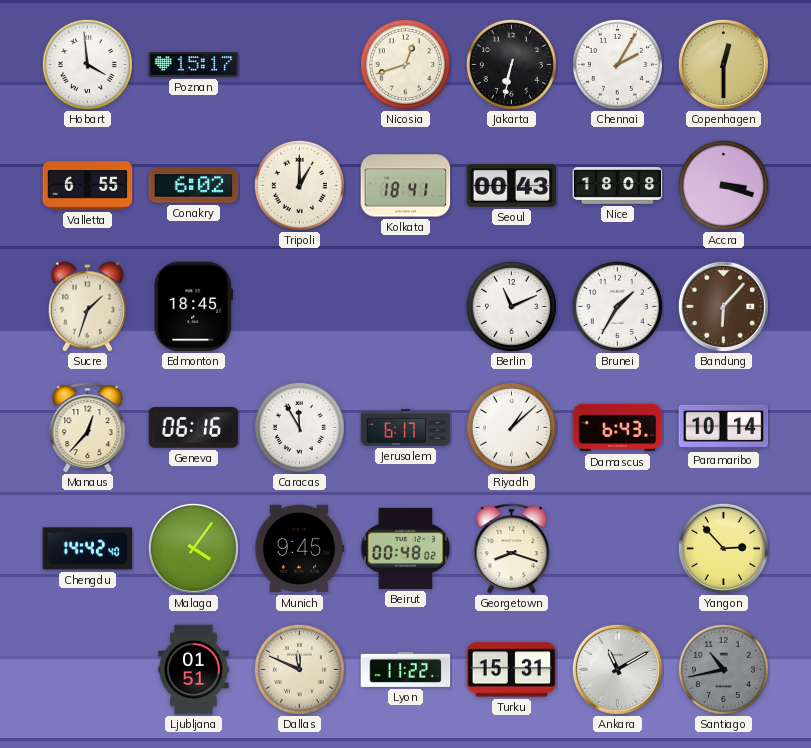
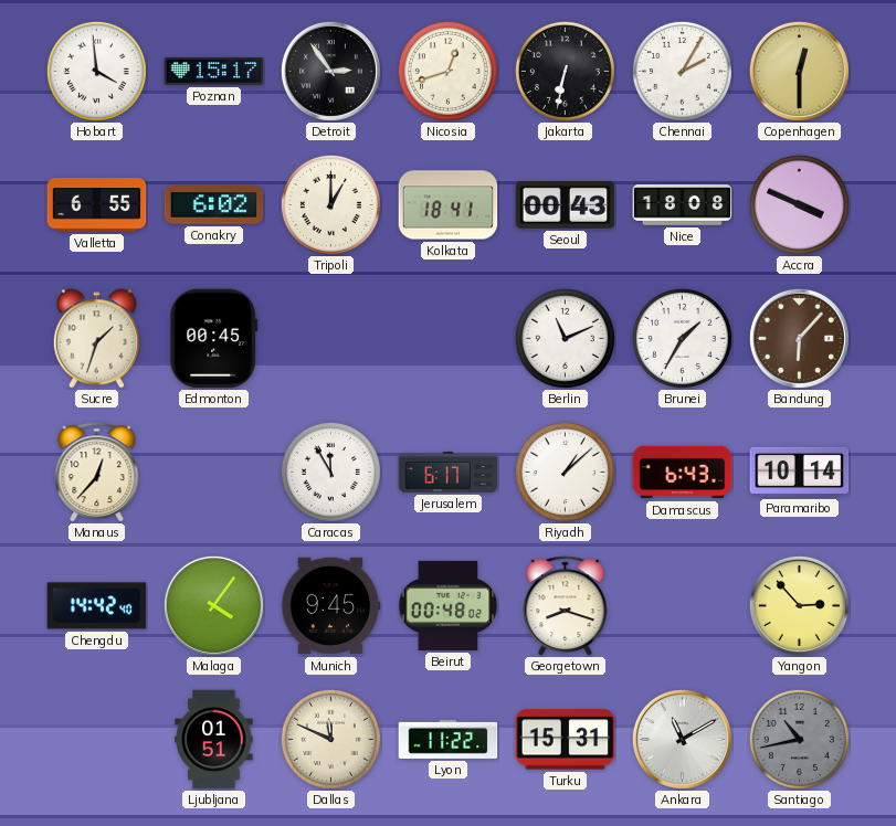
Detroit: none -> 2:54 (330, 71)
Accra: 3:18 -> 3:49 (799, 204)
Edmonton: 18:45 -> 00:45 (213, 339)
Geneva: 06:16 -> none (194, 428)
